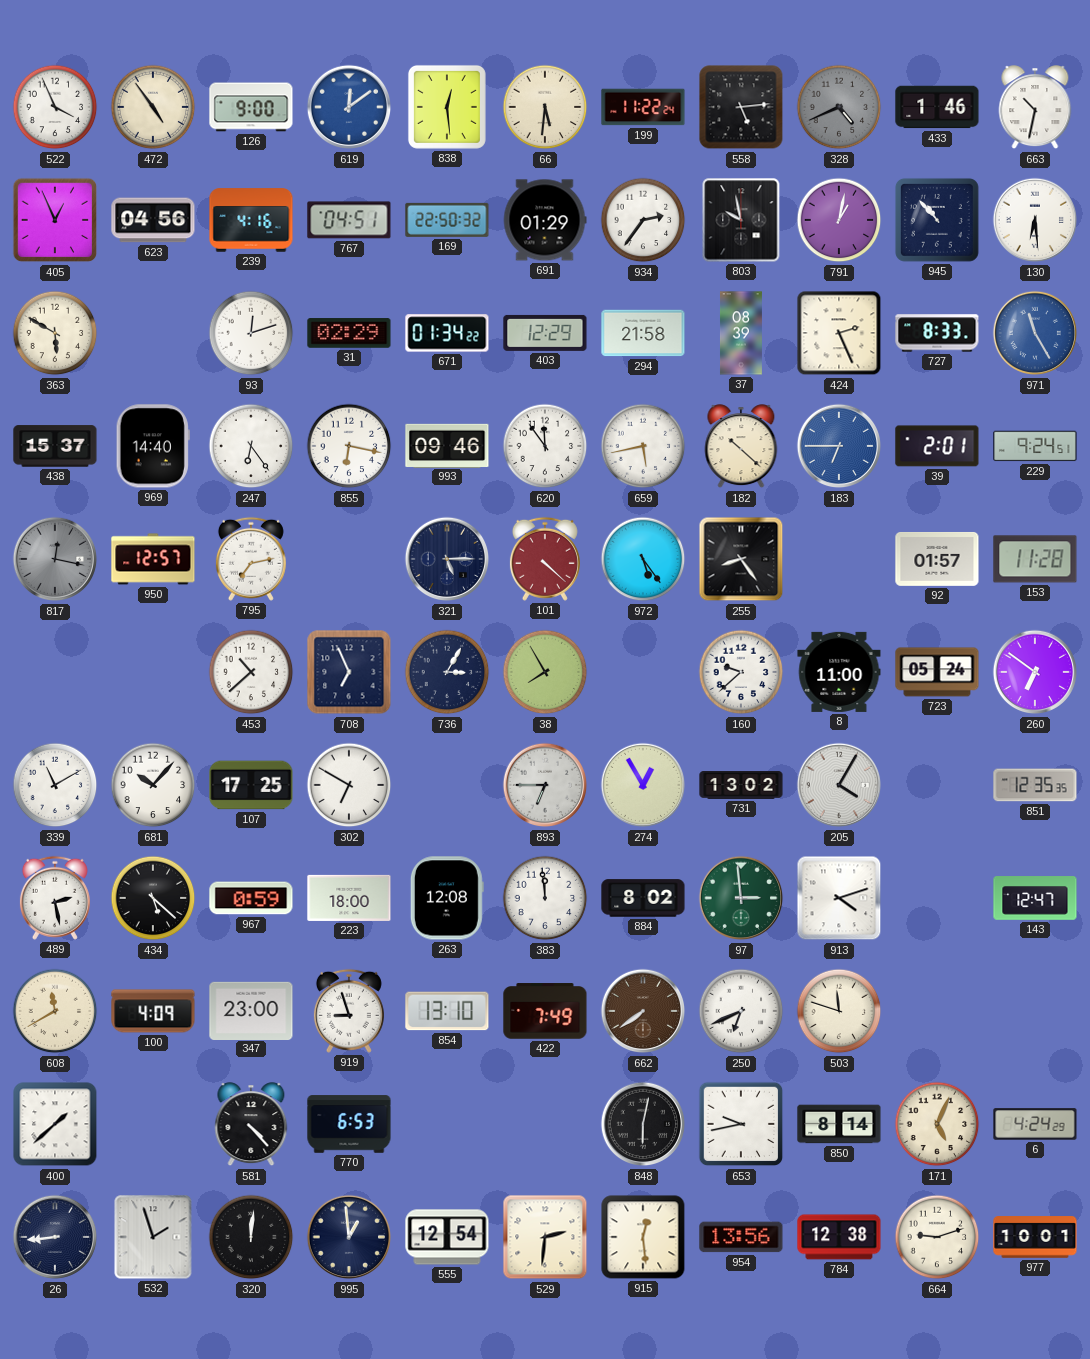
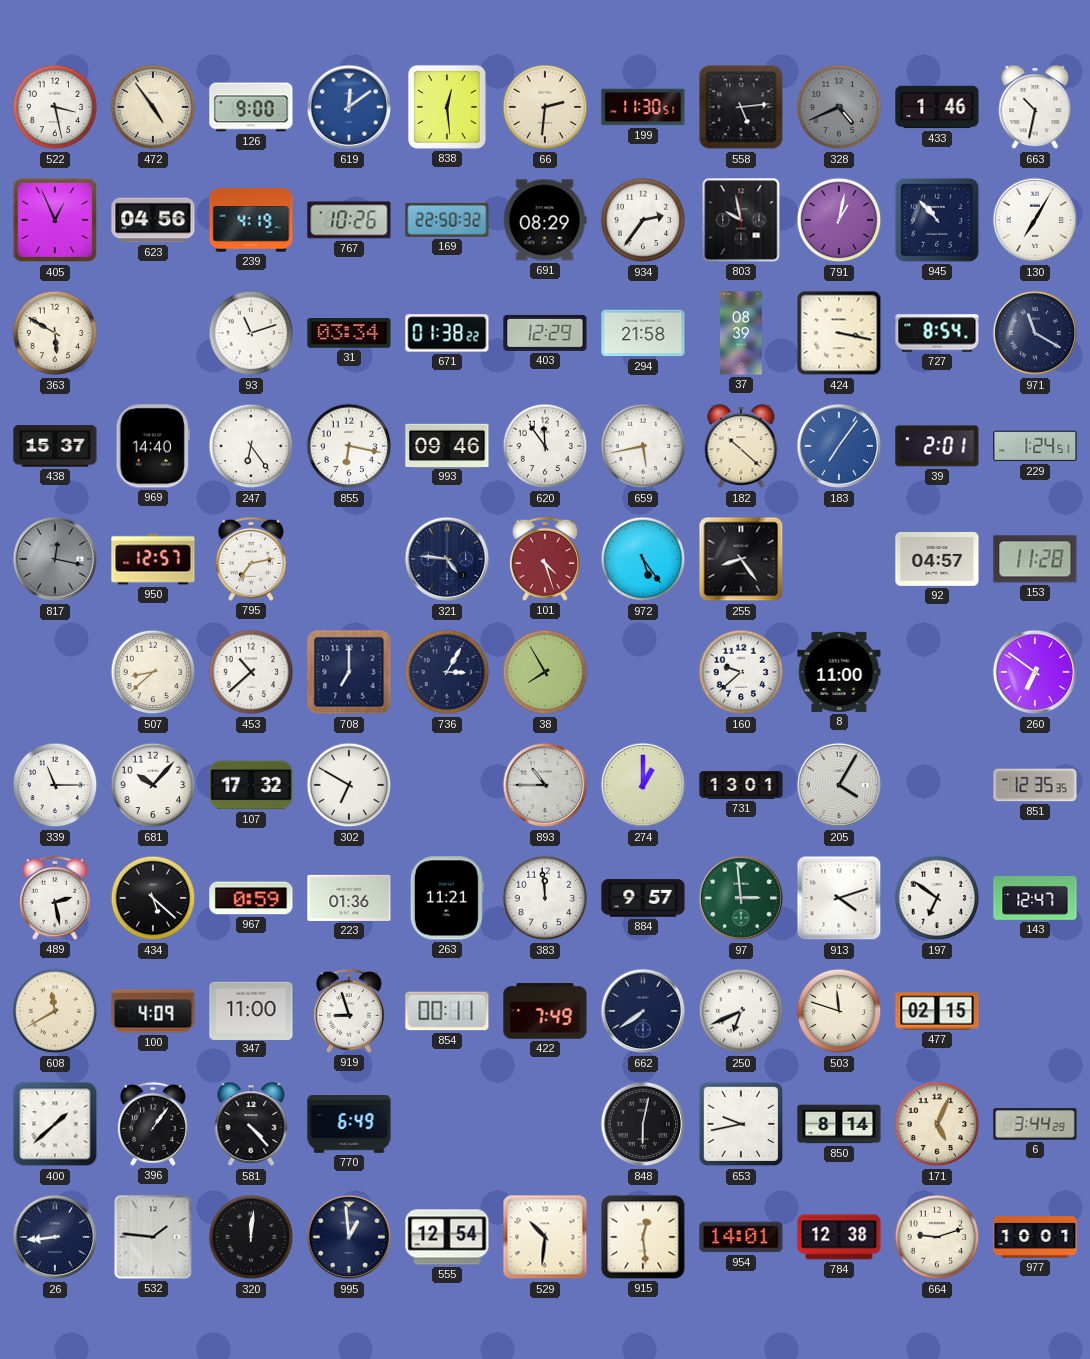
522: 3:56 -> 3:28 (55, 107)
66: 5:31 -> 2:31 (545, 107)
199: 11:22 -> 11:30 (643, 107)
239: 4:16 -> 4:19 (251, 220)
767: 04:51 -> 10:26 (349, 220)
691: 01:29 -> 08:29 (545, 220)
130: 6:29 -> 7:05 (1035, 220)
93: 12:12 -> 11:12 (251, 333)
31: 02:29 -> 03:34 (349, 333)
671: 01:34 -> 01:38 (447, 333)
424: 2:26 -> 3:17 (839, 333)
727: 8:33 -> 8:54 (937, 333)
971: 11:25 -> 11:20 (1035, 333)
971 dial: blue -> navy (1035, 333)
183: 6:45 -> 7:06 (839, 446)
229: 9:24 -> 1:24 (1035, 446)
321: 5:15 -> 4:46 (447, 559)
101: 4:22 -> 4:27 (545, 559)
92: 01:57 -> 04:57 (937, 559)
507: none -> 8:38 (153, 672)
708: 6:56 -> 7:00 (349, 672)
723: 05:24 -> none (937, 672)
339: 11:10 -> 11:15 (55, 785)
107: 17:25 -> 17:32 (251, 785)
893: 6:45 -> 10:45 (545, 785)
274: 12:55 -> 1:00 (643, 785)
731: 13:02 -> 13:01 (741, 786)
223: 18:00 -> 01:36 (349, 898)
263: 12:08 -> 11:21 (447, 898)
884: 8:02 -> 9:57 (643, 898)
197: none -> 6:51 (937, 898)
347: 23:00 -> 11:00 (251, 1010)
854: 13:10 -> 00:11 (447, 1011)
662 dial: brown -> navy (643, 1011)
477: none -> 02:15 (937, 1011)
396: none -> 1:06 (153, 1124)
770: 6:53 -> 6:49 (349, 1124)
6: 4:24 -> 3:44 (1035, 1124)
532: 1:57 -> 1:46 (153, 1237)
529: 2:31 -> 10:31 (545, 1237)
954: 13:56 -> 14:01 (741, 1237)
